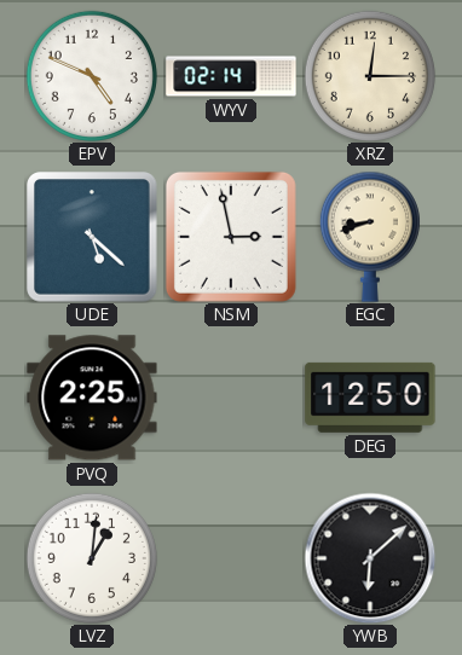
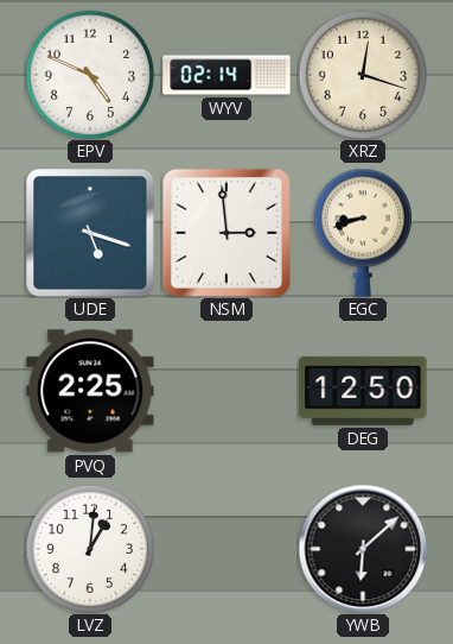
XRZ: 12:15 -> 12:18 (363, 75)
UDE: 5:22 -> 5:18 (90, 233)
NSM: 2:58 -> 2:59 (226, 233)
